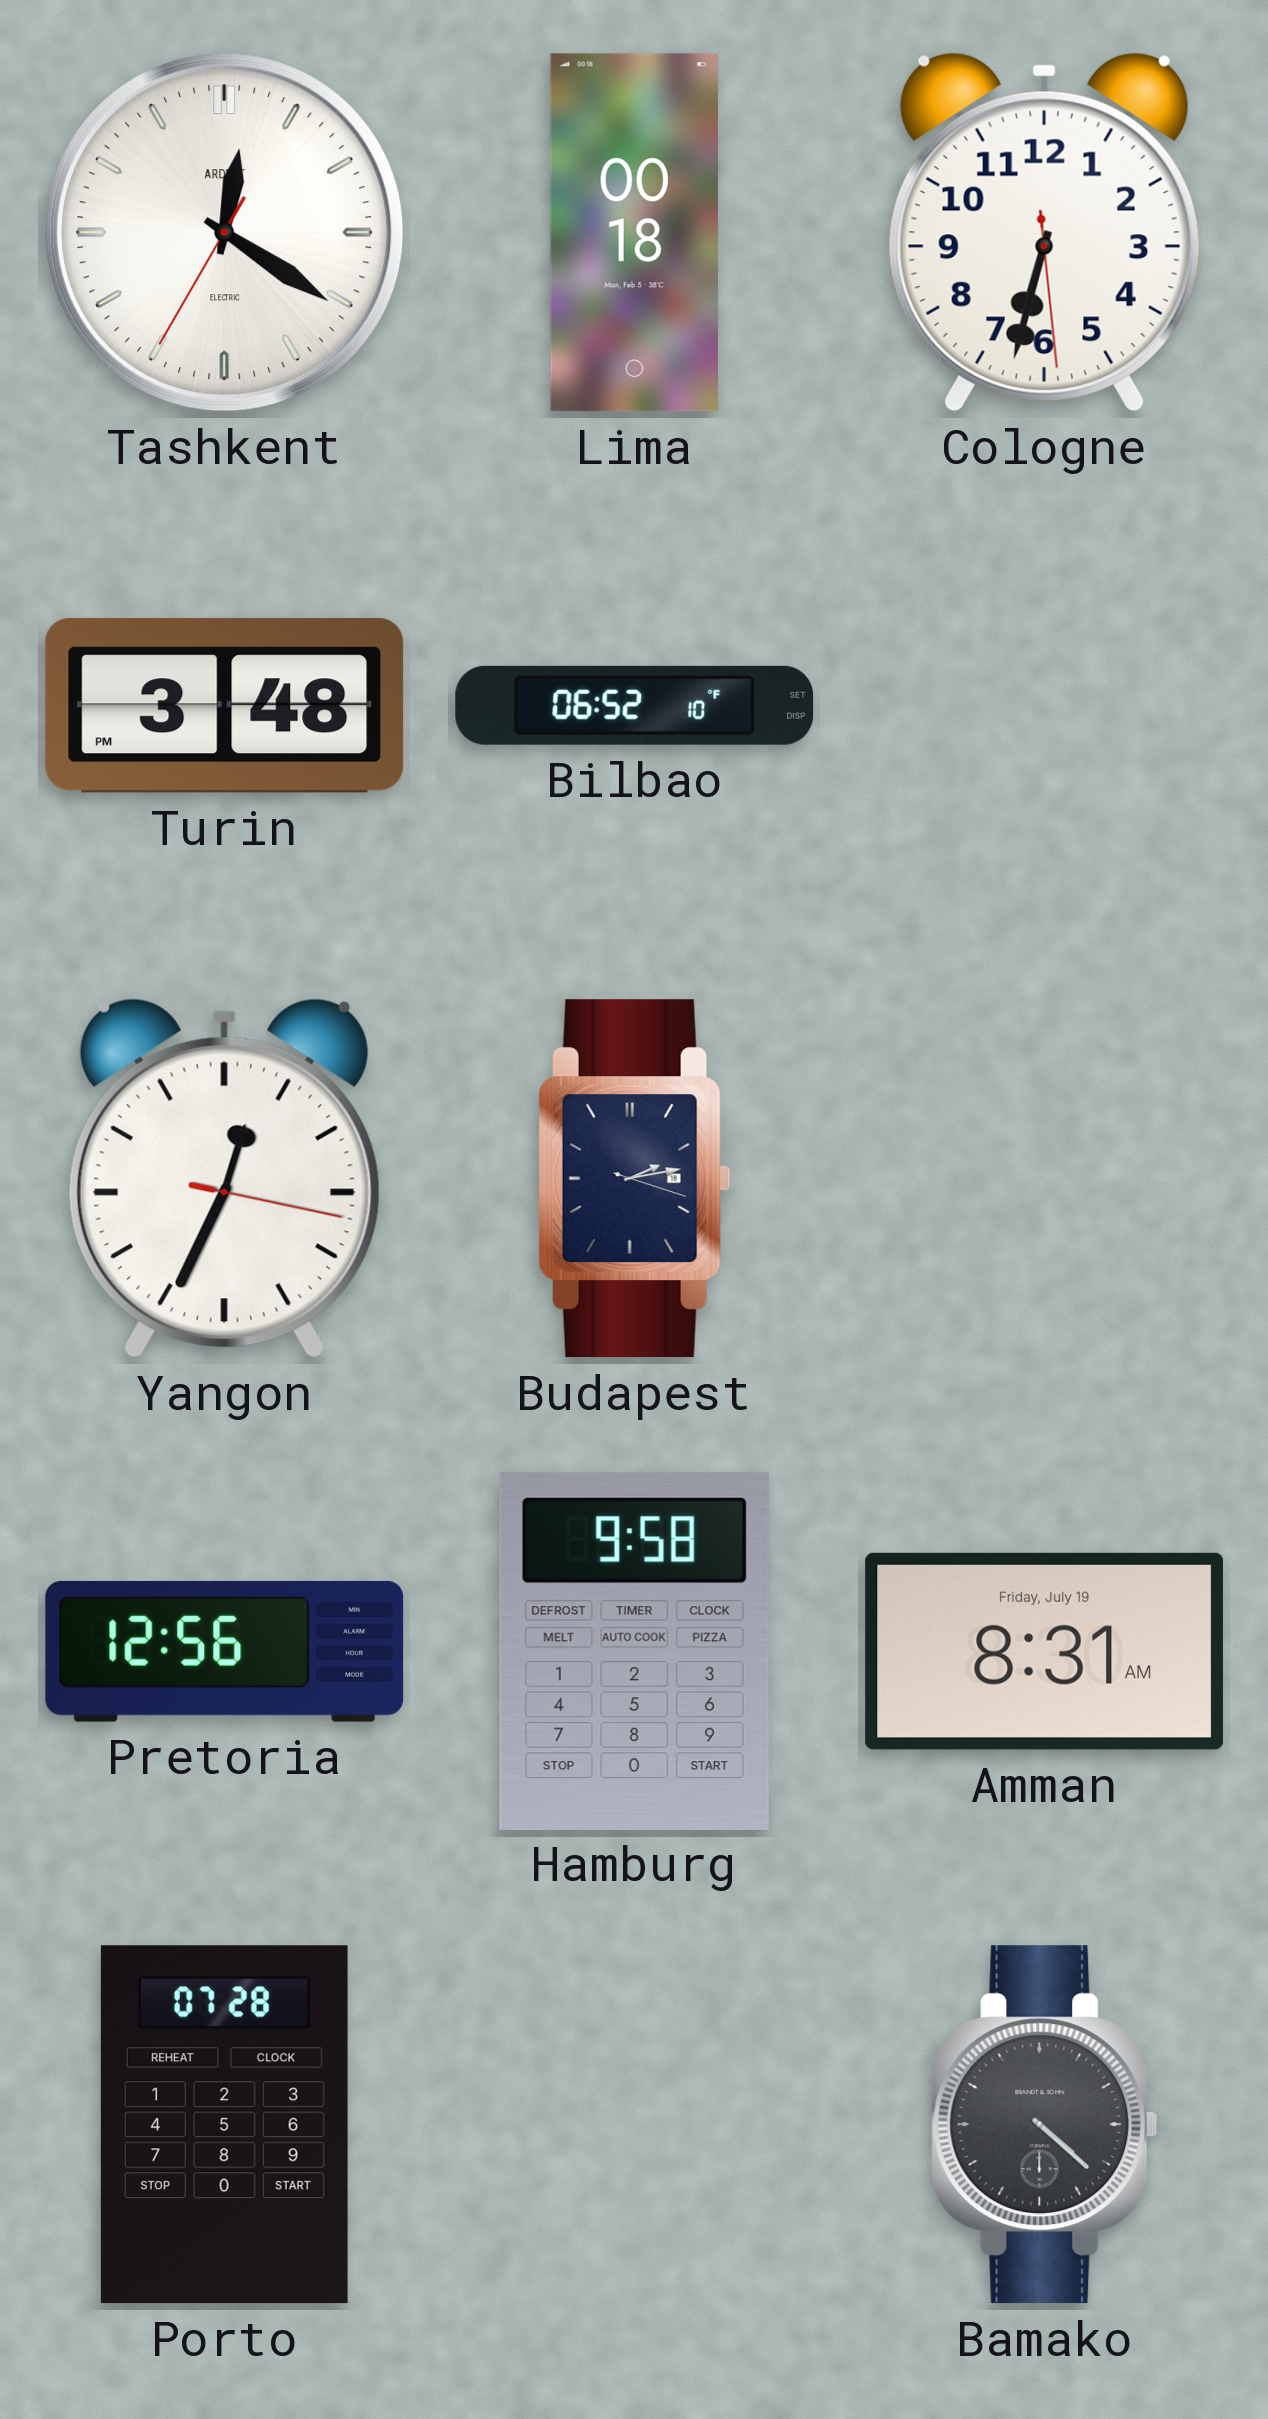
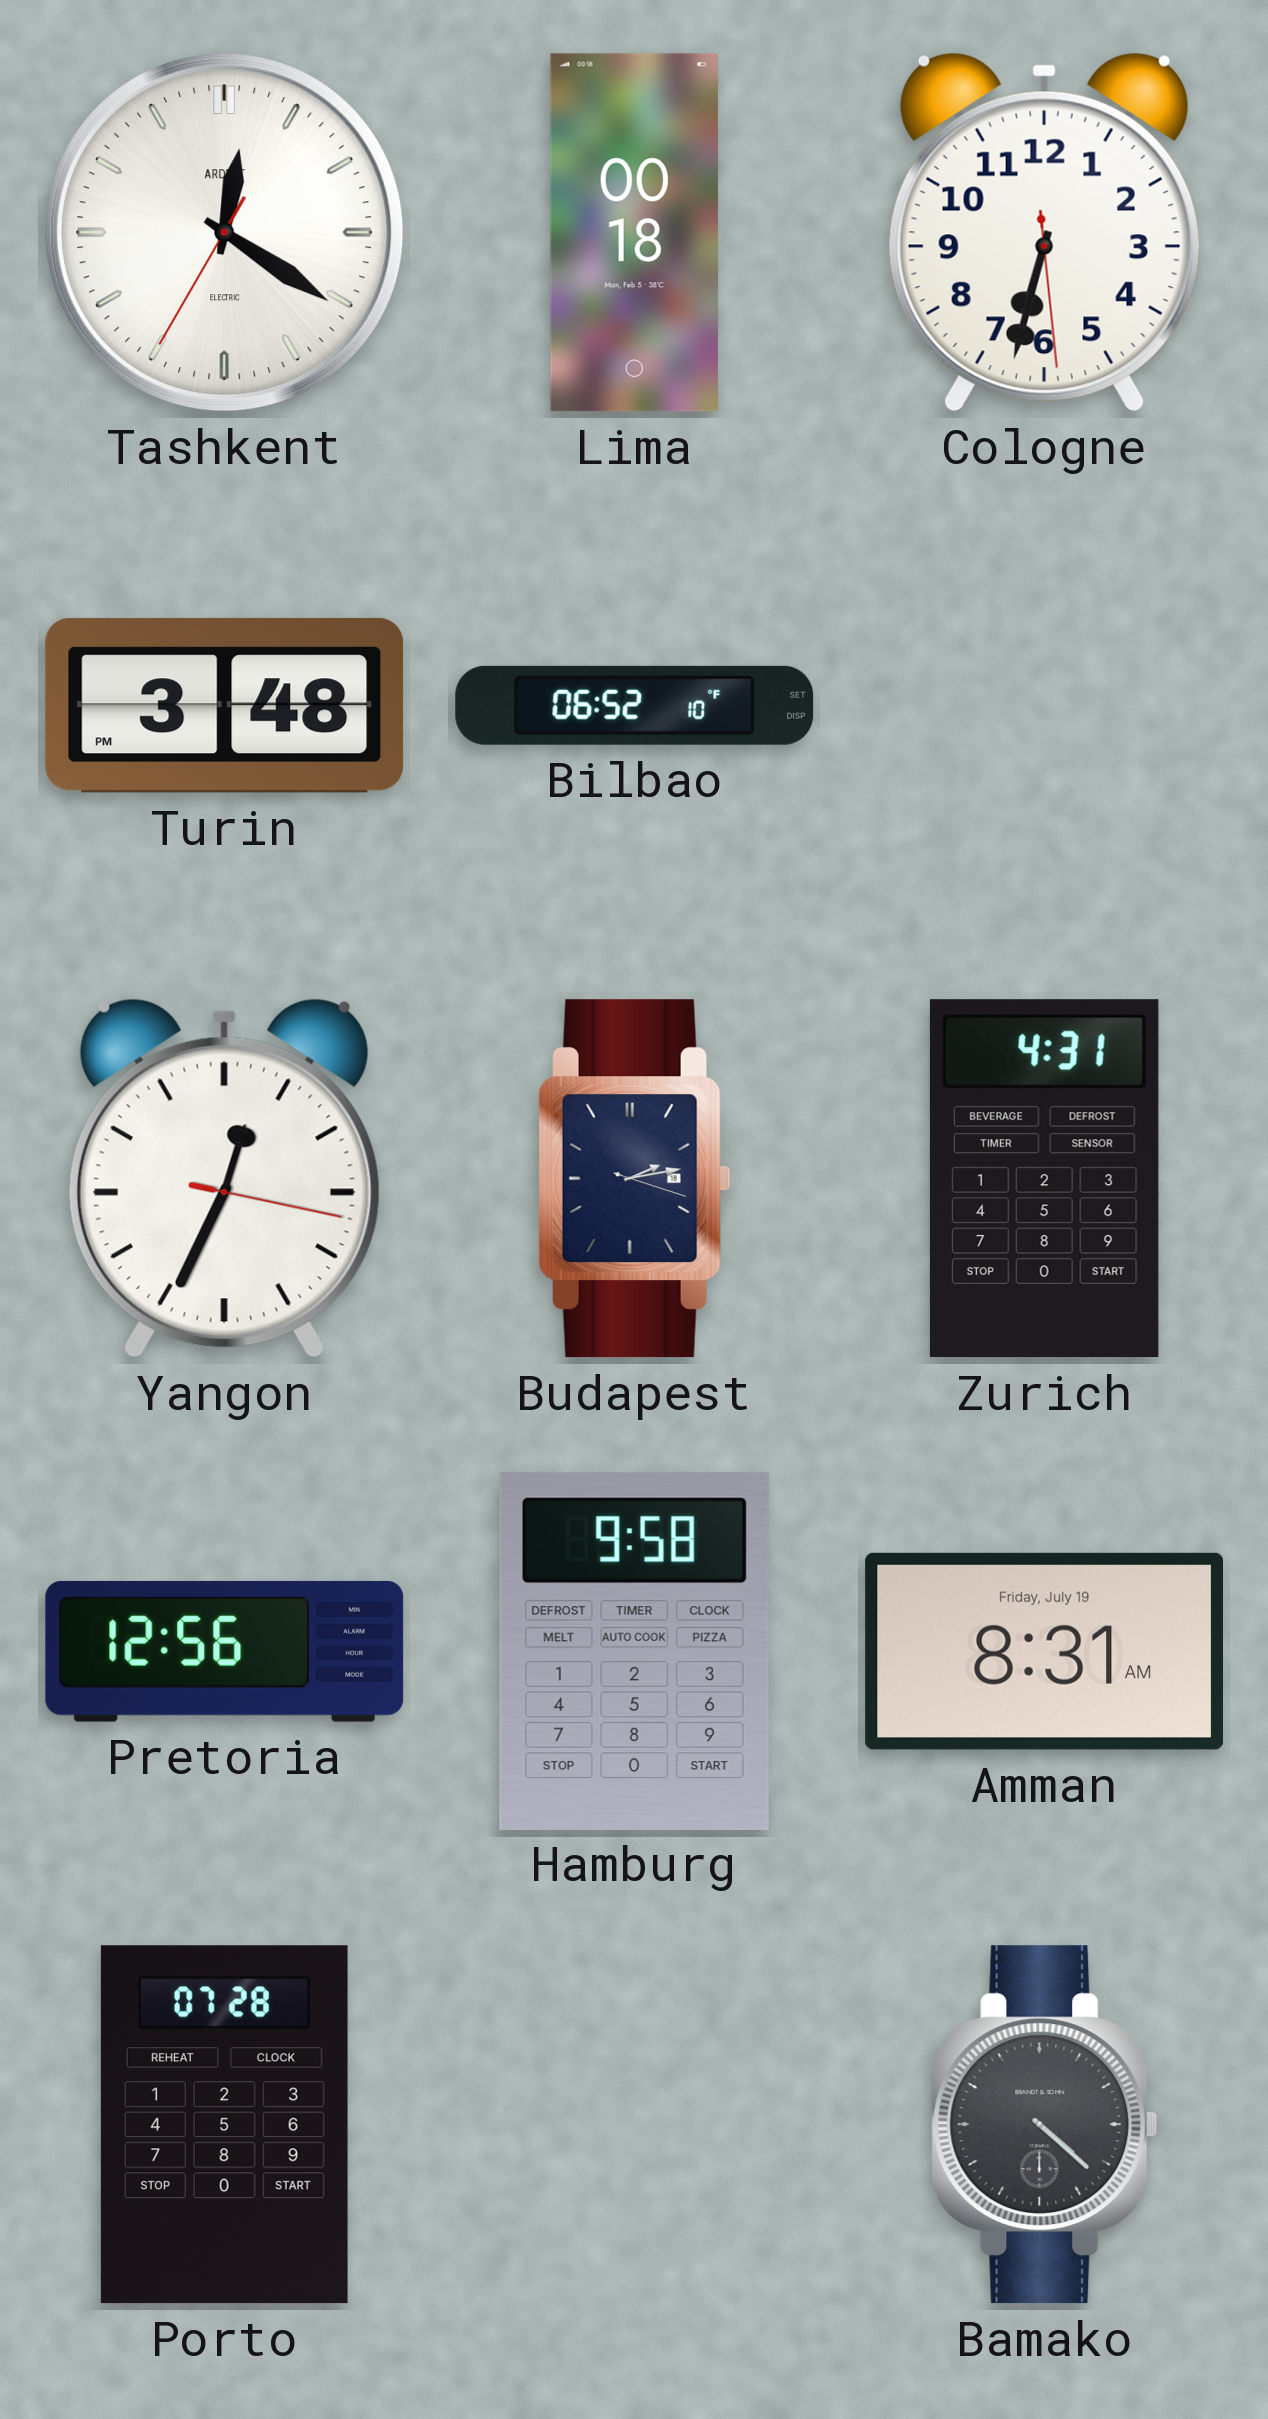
Zurich: none -> 4:31 (1044, 1179)
